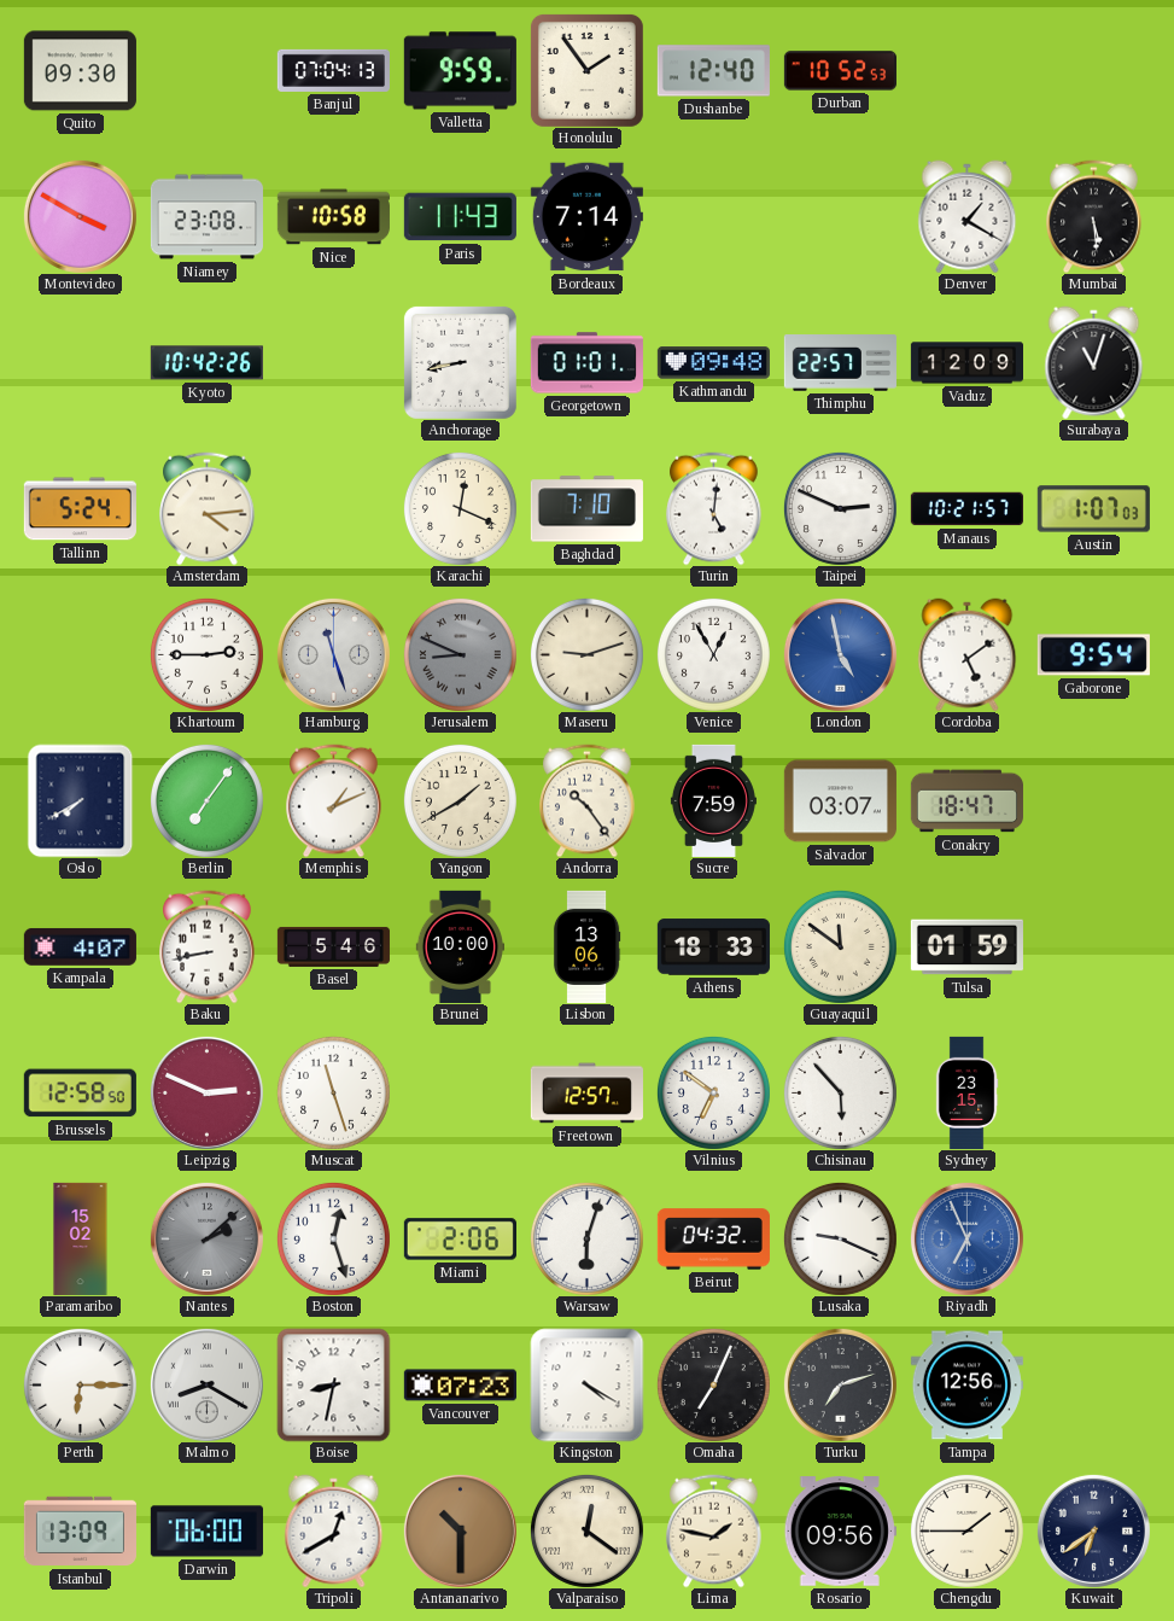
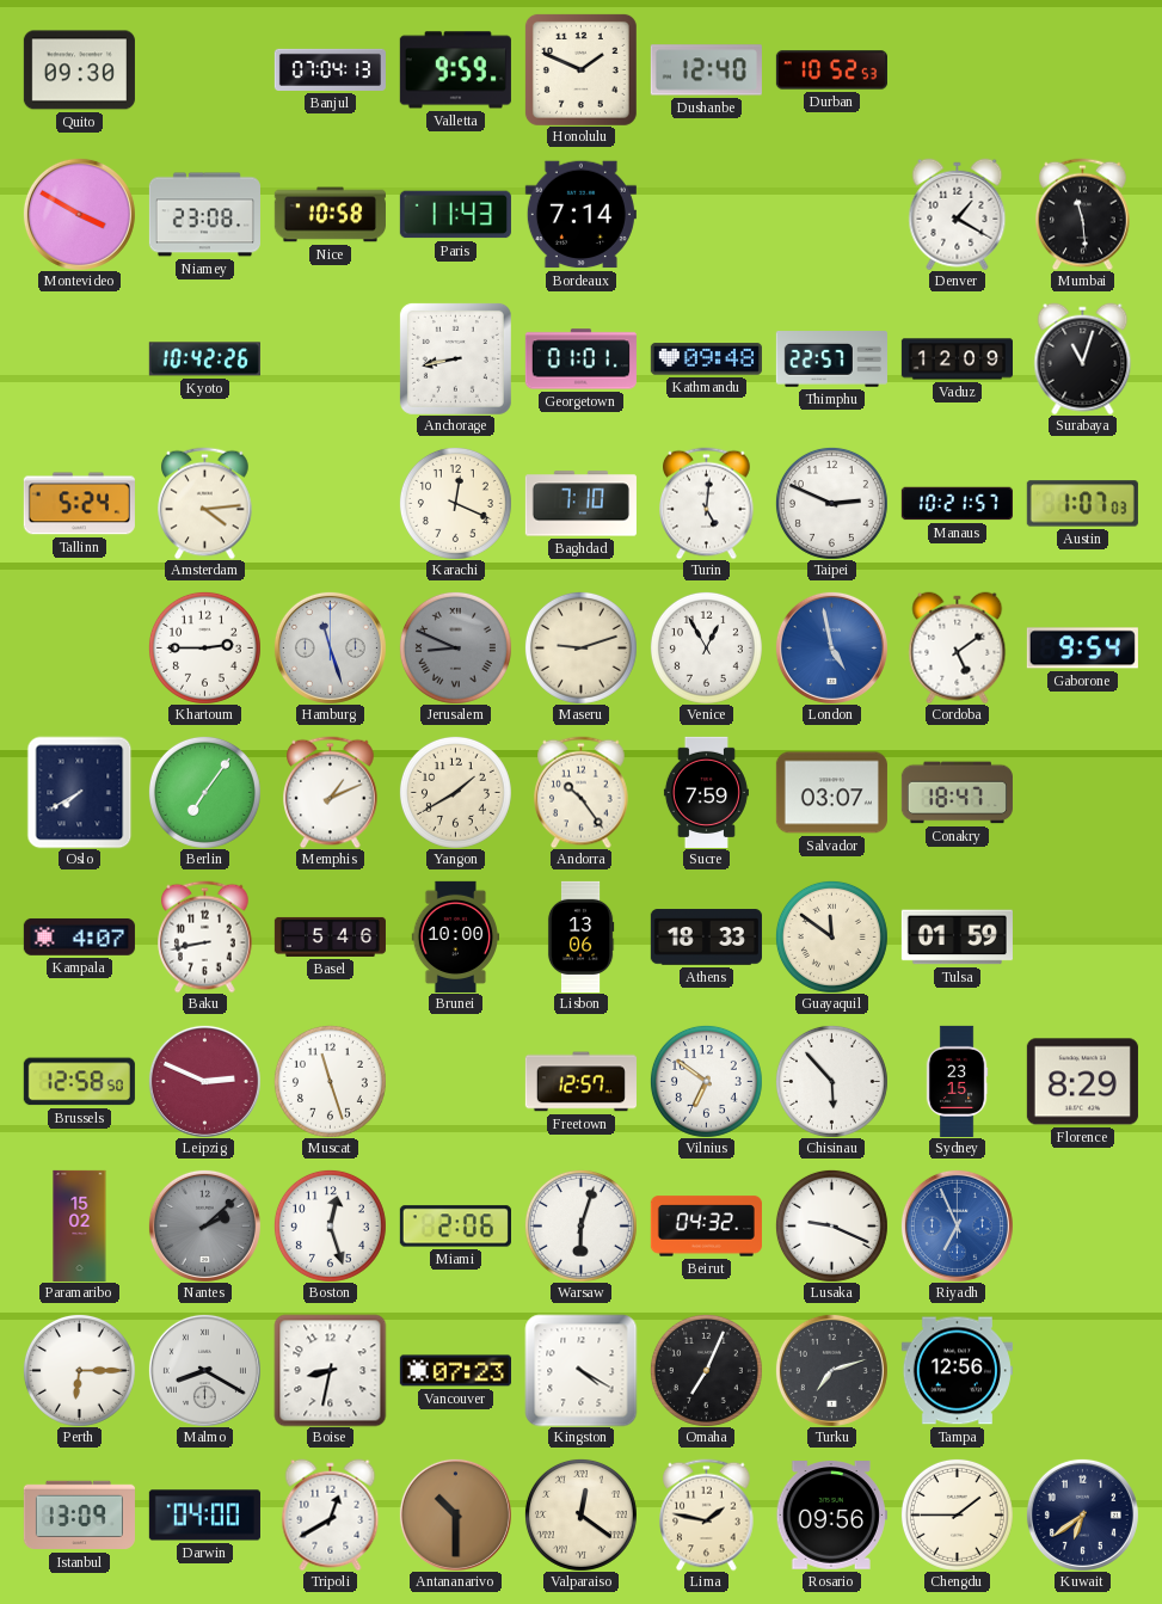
Honolulu: 1:54 -> 1:49 (580, 69)
Mumbai: 5:29 -> 11:29 (1083, 214)
Florence: none -> 8:29 (1082, 1082)
Darwin: 06:00 -> 04:00 (204, 1516)
